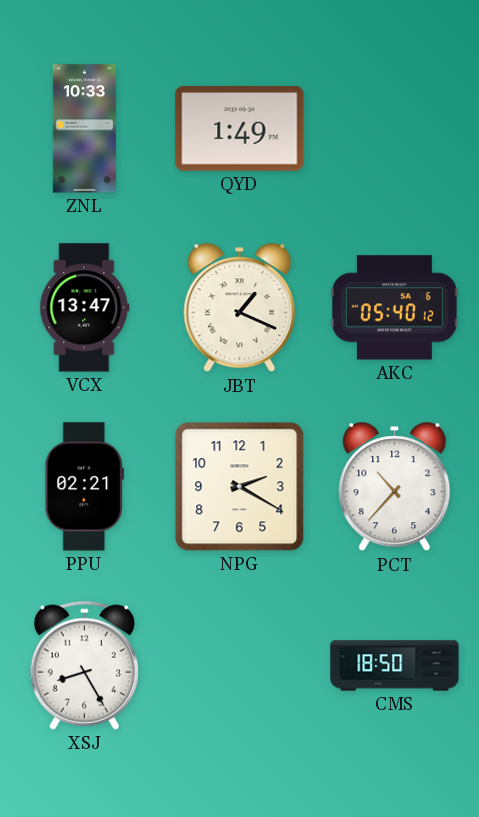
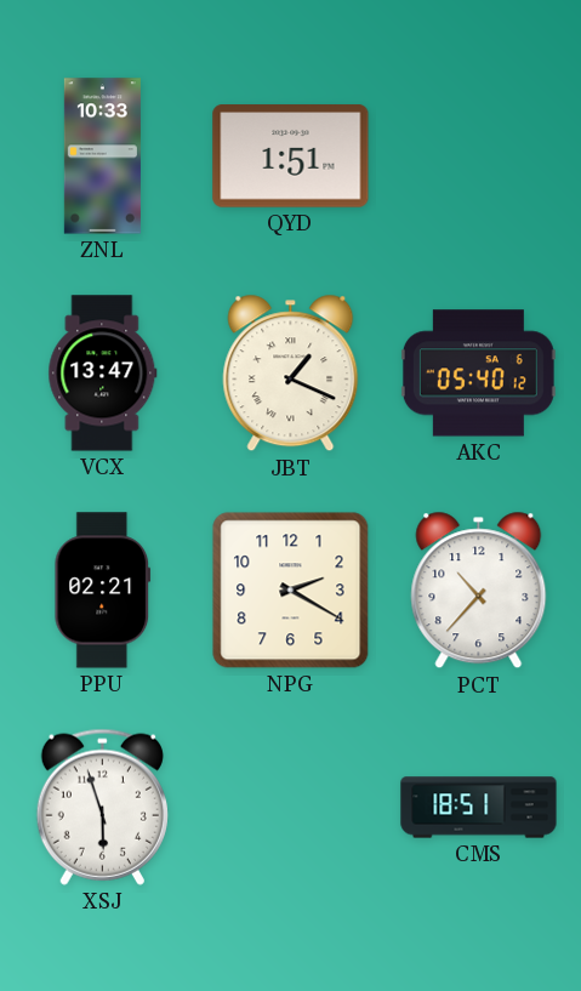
QYD: 1:49 -> 1:51 (291, 156)
XSJ: 8:25 -> 5:57 (102, 807)
CMS: 18:50 -> 18:51 (479, 808)
